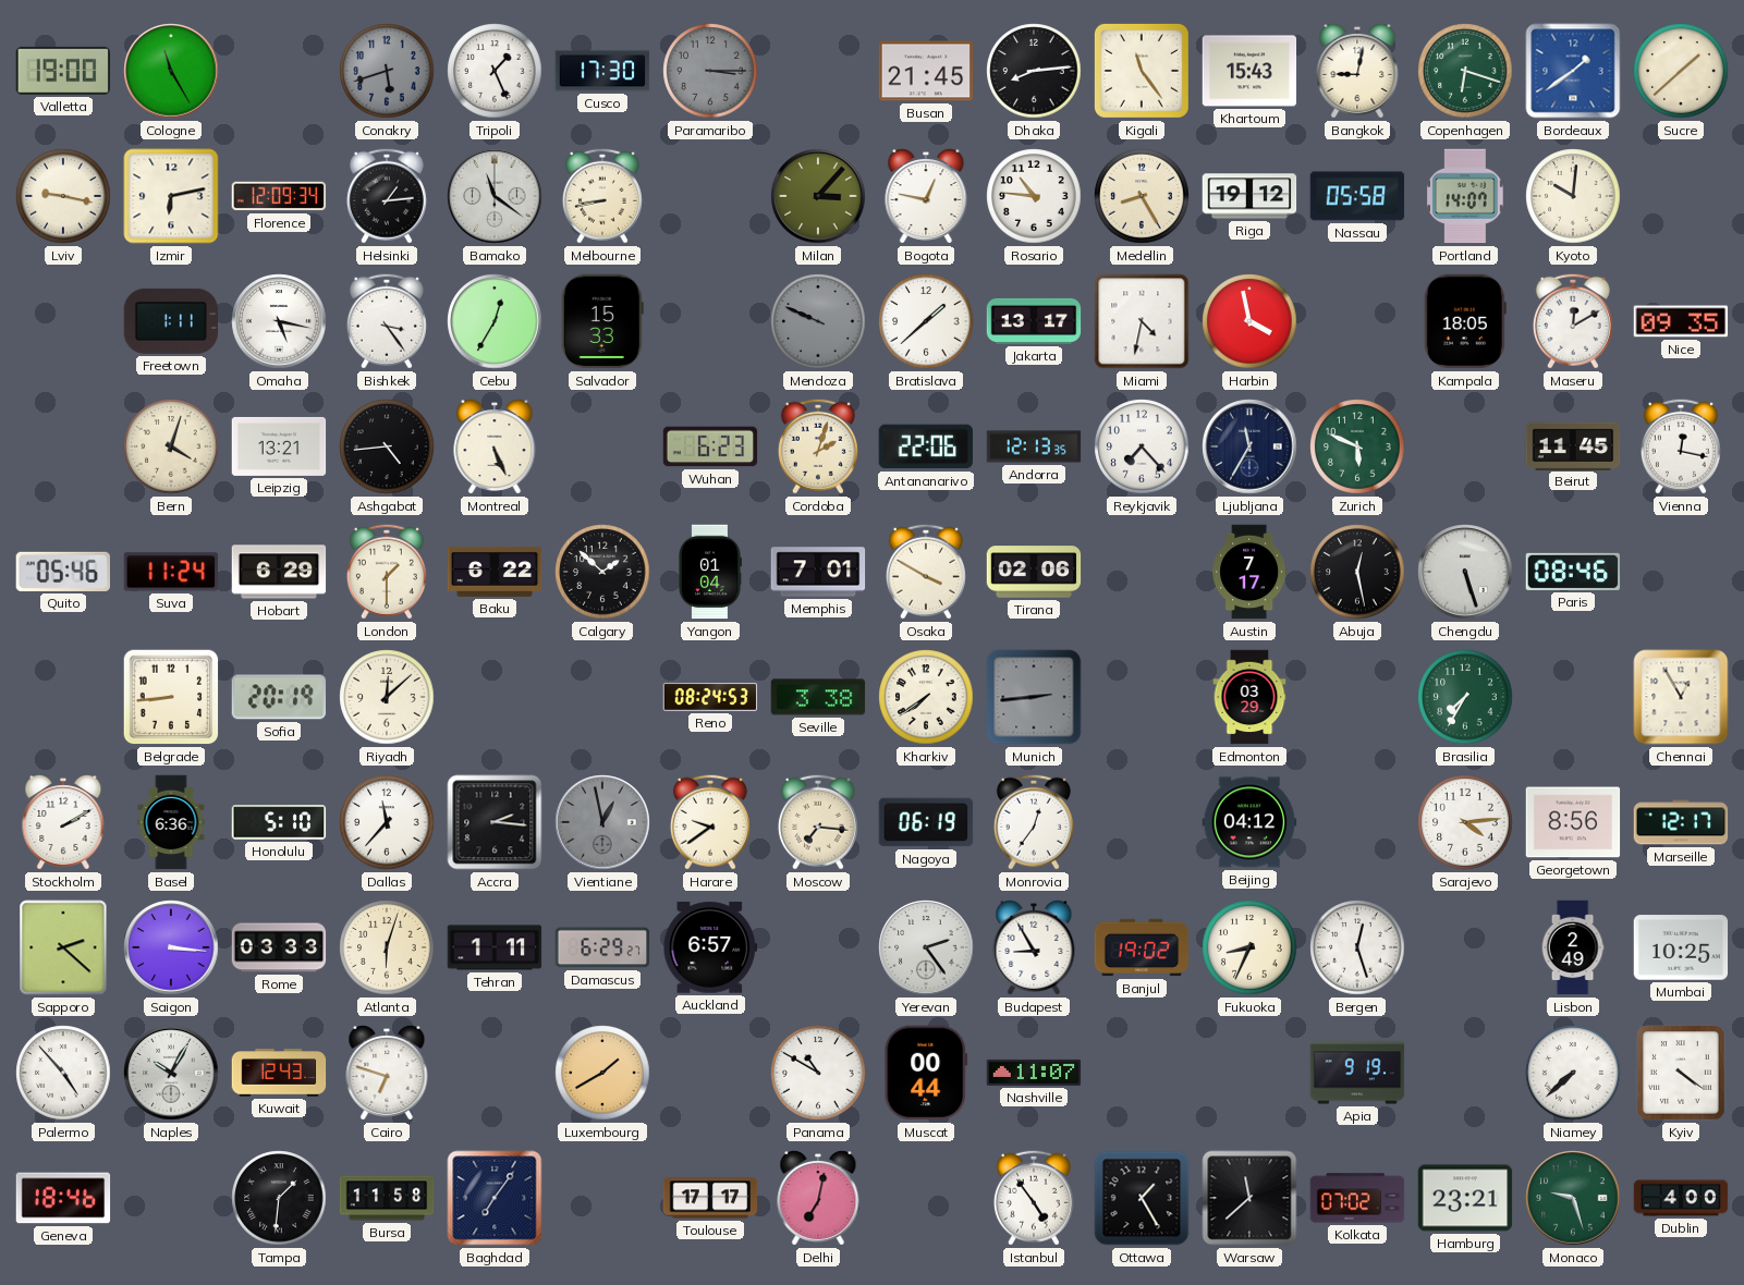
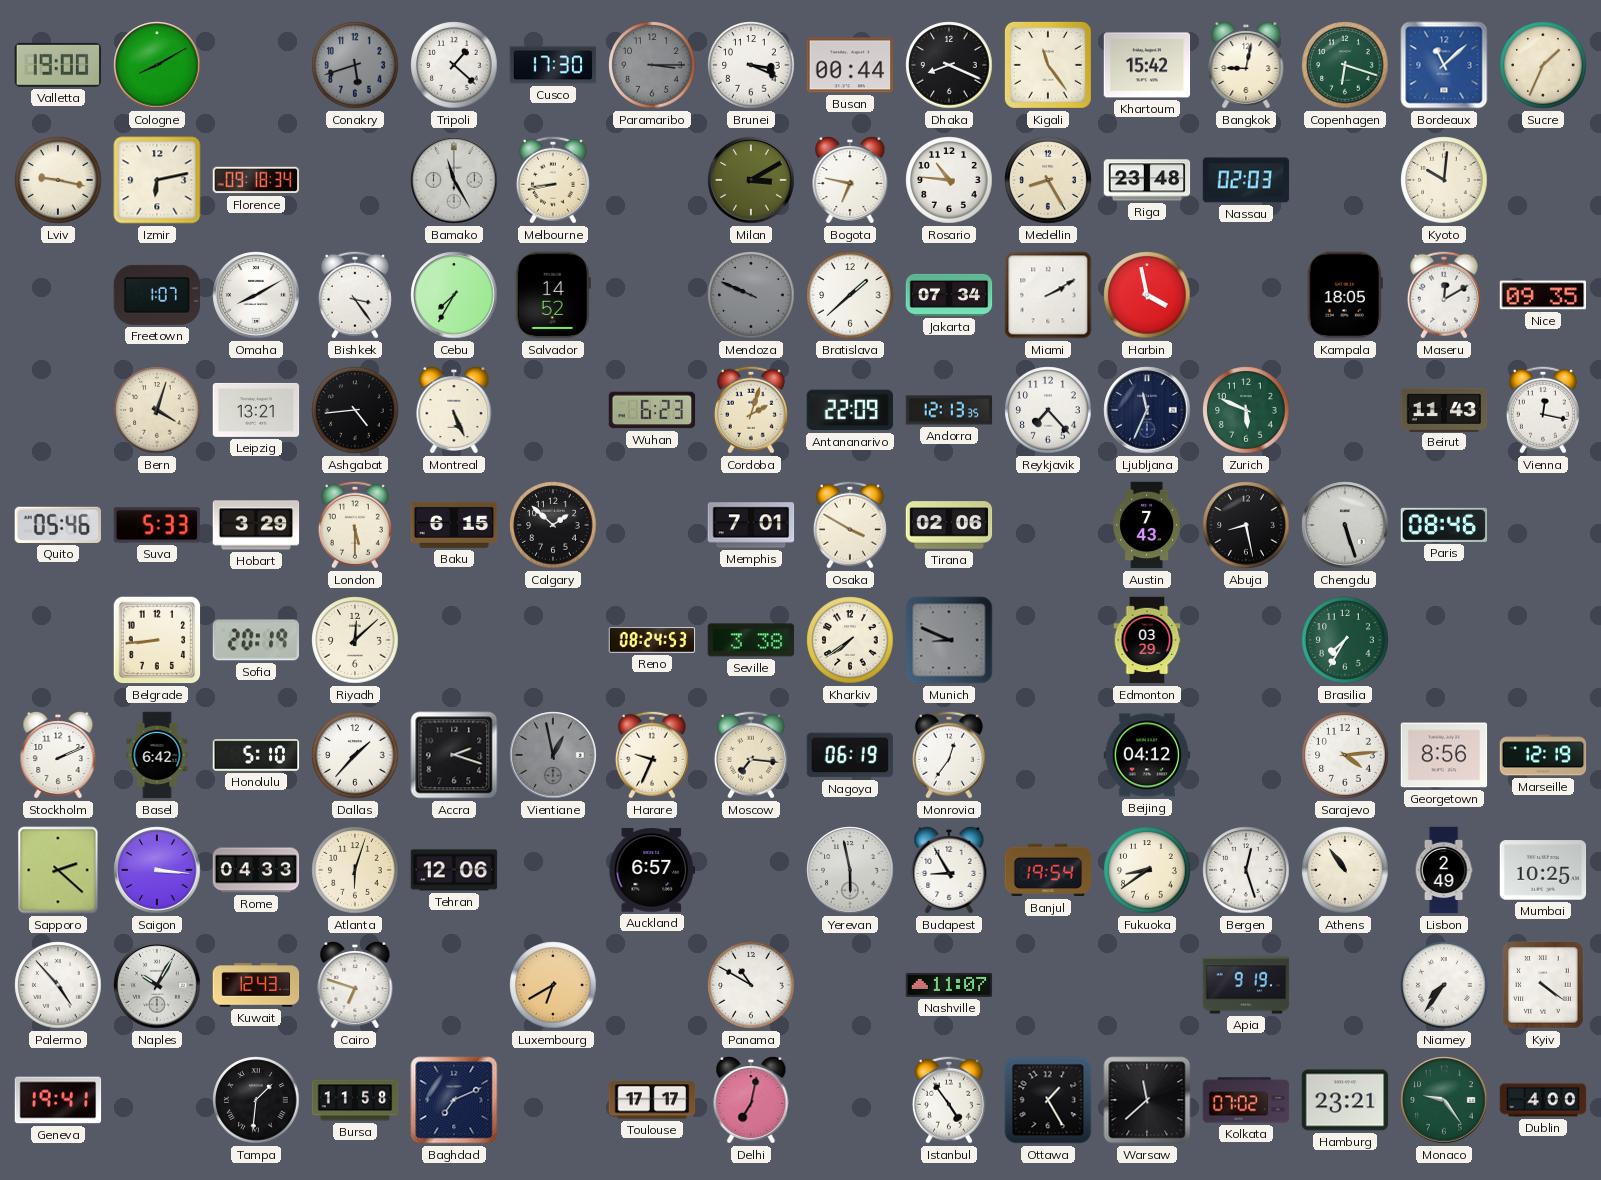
Cologne: 11:25 -> 8:10 (157, 65)
Tripoli: 1:26 -> 1:22 (454, 65)
Brunei: none -> 3:19 (751, 65)
Busan: 21:45 -> 00:44 (850, 65)
Dhaka: 8:14 -> 8:19 (949, 65)
Khartoum: 15:43 -> 15:42 (1147, 65)
Bordeaux: 1:39 -> 11:08 (1444, 65)
Sucre: 1:38 -> 1:34 (1543, 65)
Florence: 12:09 -> 09:18 (256, 180)
Helsinki: 1:14 -> none (387, 196)
Bamako: 11:21 -> 11:25 (454, 180)
Milan: 3:07 -> 3:10 (751, 180)
Bogota: 12:47 -> 6:47 (850, 180)
Riga: 19:12 -> 23:48 (1147, 180)
Nassau: 05:58 -> 02:03 (1246, 180)
Portland: 14:07 -> none (1466, 196)
Freetown: 1:11 -> 1:07 (157, 295)
Omaha: 5:17 -> 8:10 (256, 295)
Cebu: 12:35 -> 7:35 (454, 295)
Salvador: 15:33 -> 14:52 (553, 295)
Jakarta: 13:17 -> 07:34 (949, 295)
Miami: 4:32 -> 2:10 (1048, 295)
Antananarivo: 22:06 -> 22:09 (849, 410)
Ljubljana: 11:35 -> 11:34 (1147, 410)
Beirut: 11:45 -> 11:43 (1444, 409)
Suva: 11:24 -> 5:33 (157, 525)
Hobart: 6:29 -> 3:29 (256, 525)
London: 1:30 -> 5:30 (355, 525)
Baku: 6:22 -> 6:15 (454, 525)
Yangon: 01:04 -> none (709, 572)
Austin: 7:17 -> 7:43 (1147, 525)
Abuja: 12:28 -> 8:28 (1246, 525)
Munich: 2:44 -> 8:49 (949, 640)
Chennai: 12:55 -> none (1681, 697)
Stockholm: 2:10 -> 2:11 (58, 755)
Basel: 6:36 -> 6:42 (157, 755)
Dallas: 11:37 -> 1:37 (355, 755)
Accra: 2:16 -> 2:18 (454, 755)
Harare: 9:39 -> 9:34 (652, 755)
Marseille: 12:17 -> 12:19 (1543, 755)
Rome: 03:33 -> 04:33 (256, 870)
Tehran: 1:11 -> 12:06 (454, 870)
Damascus: 6:29 -> none (602, 947)
Yerevan: 2:24 -> 5:58 (850, 870)
Banjul: 19:02 -> 19:54 (1048, 870)
Fukuoka: 8:34 -> 8:39 (1147, 870)
Athens: none -> 10:54 (1345, 870)
Luxembourg: 1:40 -> 6:40 (553, 985)
Muscat: 00:44 -> none (926, 1073)
Niamey: 7:38 -> 7:36 (1444, 985)
Geneva: 18:46 -> 19:41 (58, 1100)
Baghdad: 7:06 -> 7:11 (454, 1100)
Monaco: 9:27 -> 9:24 (1444, 1100)
